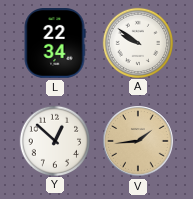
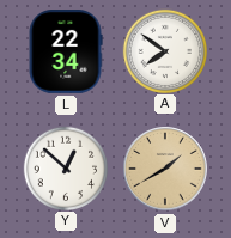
A: 9:51 -> 7:51 (164, 50)
V: 1:44 -> 1:40 (165, 169)
